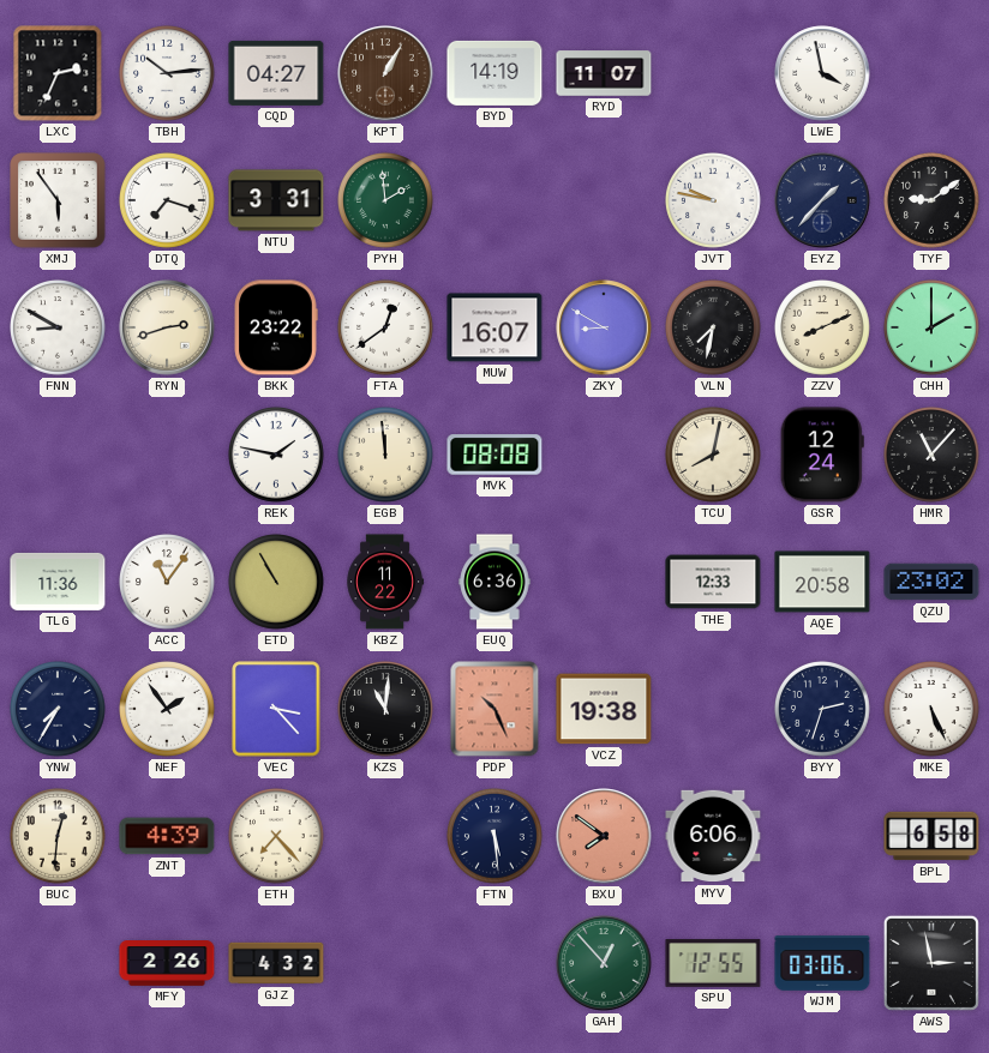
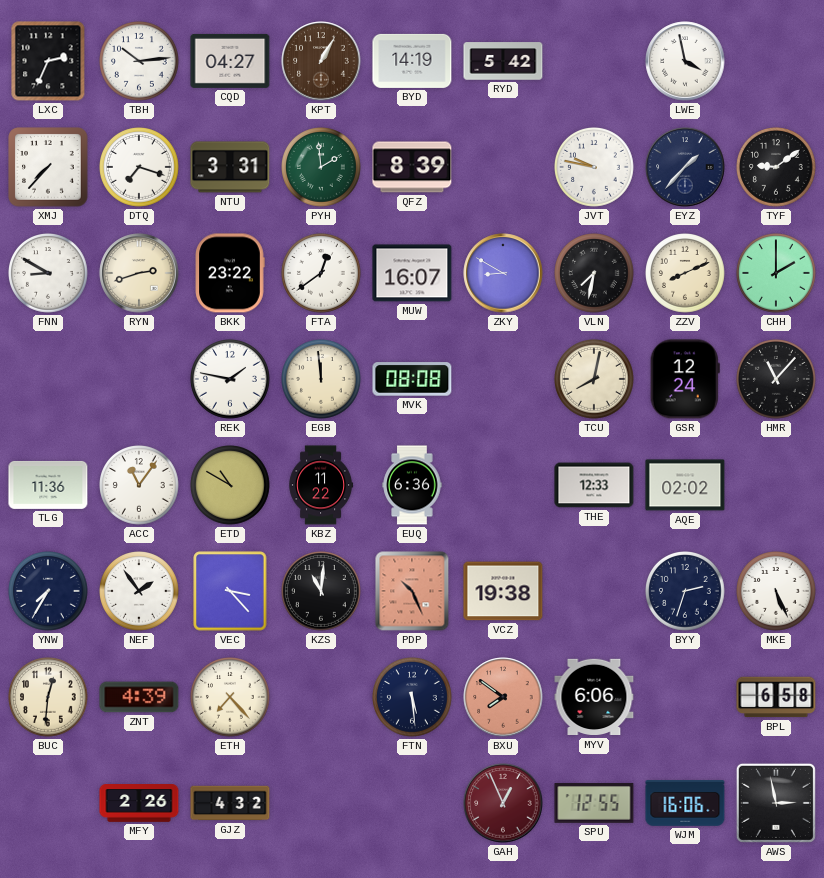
RYD: 11:07 -> 5:42 (503, 61)
XMJ: 5:54 -> 7:37 (48, 167)
QFZ: none -> 8:39 (412, 167)
ETD: 10:55 -> 10:50 (231, 486)
AQE: 20:58 -> 02:02 (685, 485)
QZU: 23:02 -> none (931, 582)
GAH: 12:53 -> 12:56 (503, 803)
GAH dial: green -> burgundy (503, 803)
WJM: 03:06 -> 16:06 (685, 803)
